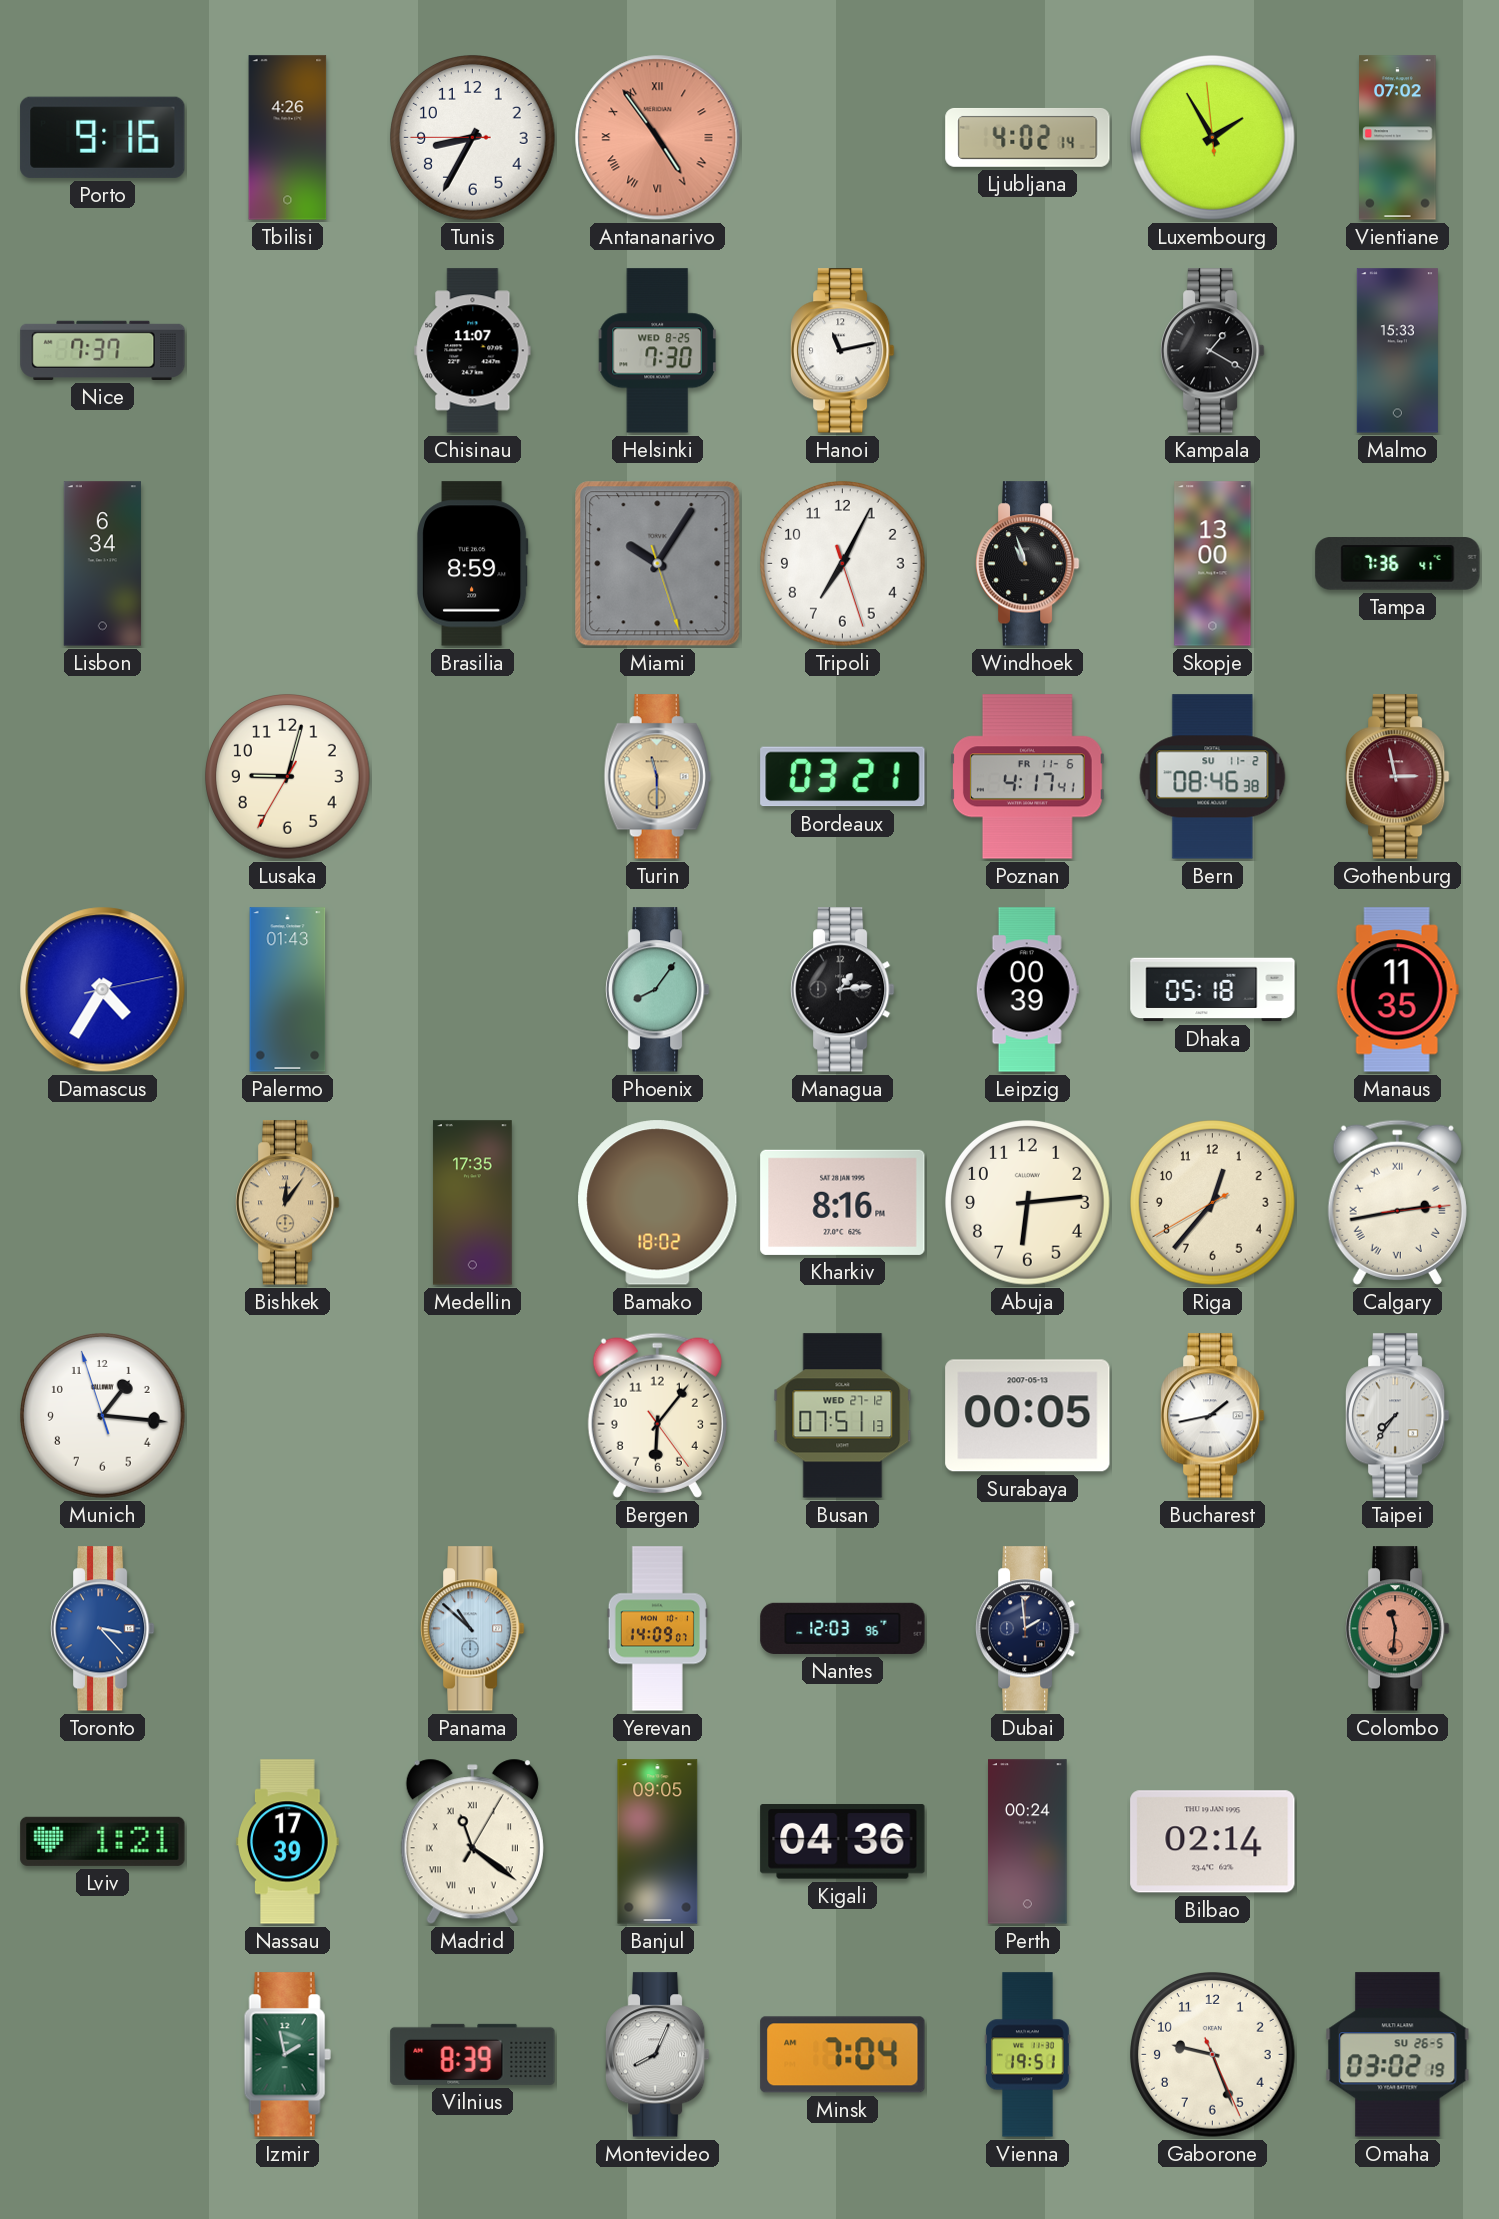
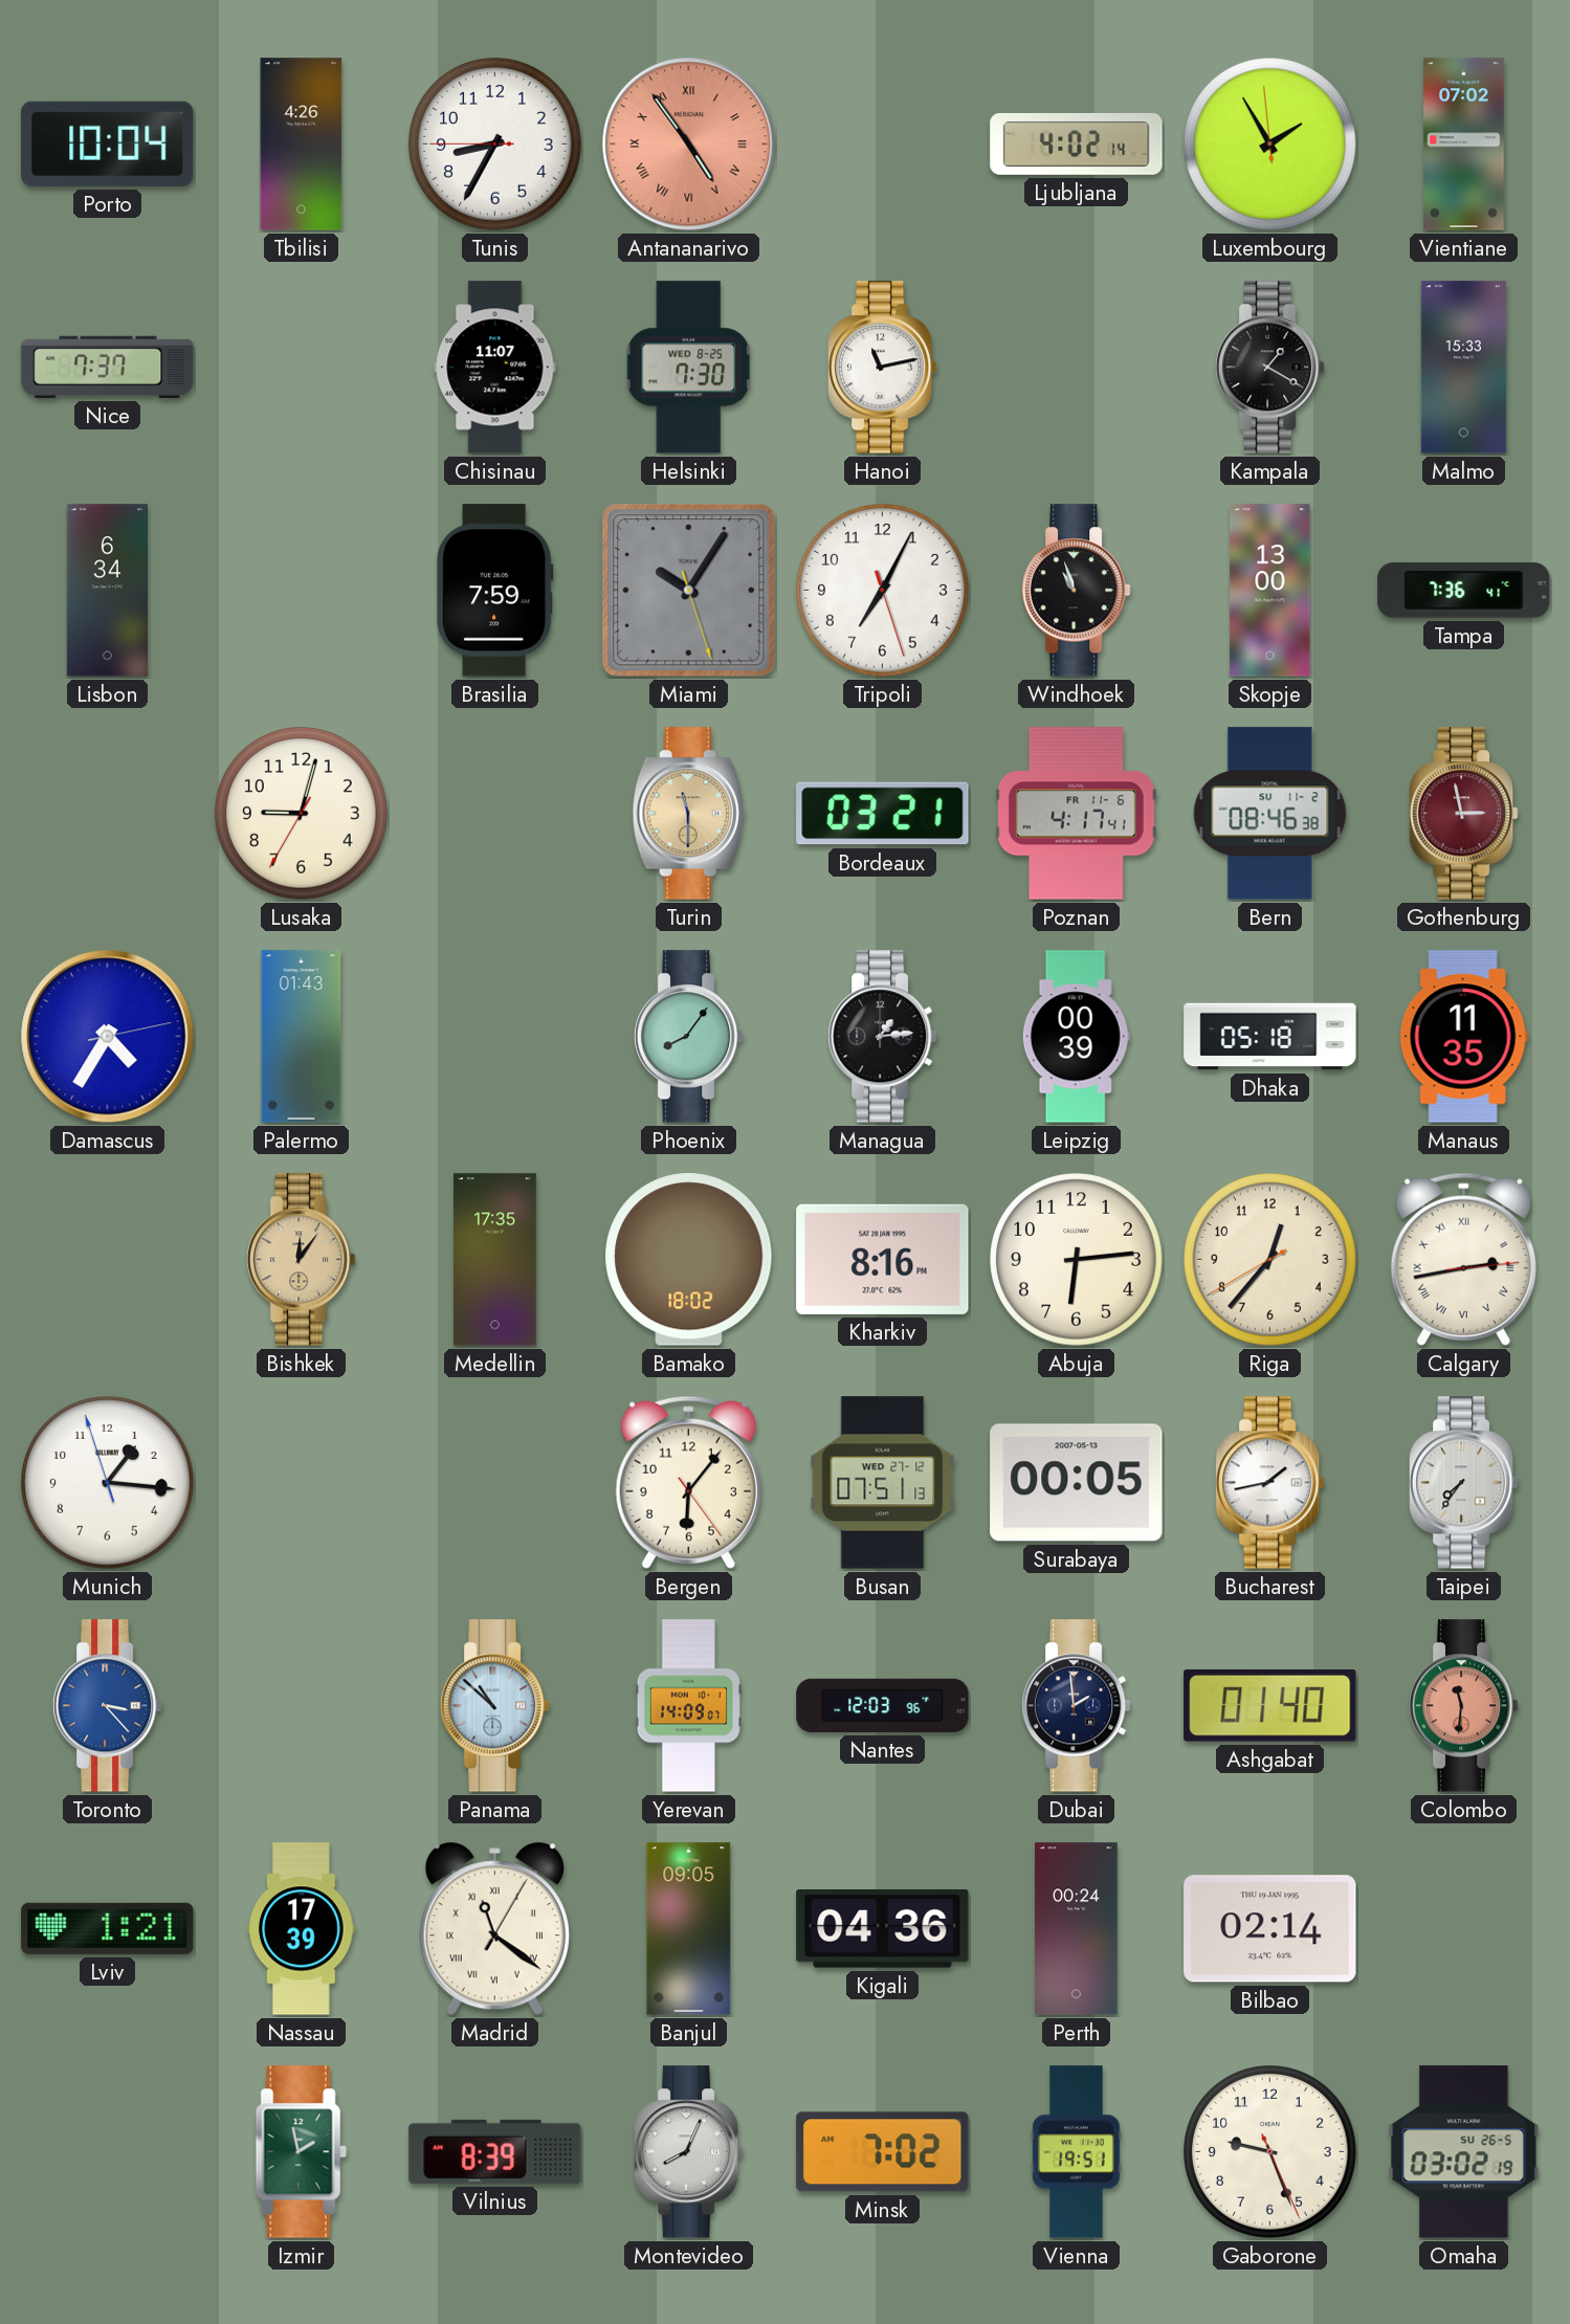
Porto: 9:16 -> 10:04 (108, 143)
Brasilia: 8:59 -> 7:59 (494, 591)
Ashgabat: none -> 01:40 (1270, 1705)
Minsk: 7:04 -> 7:02 (883, 2152)
